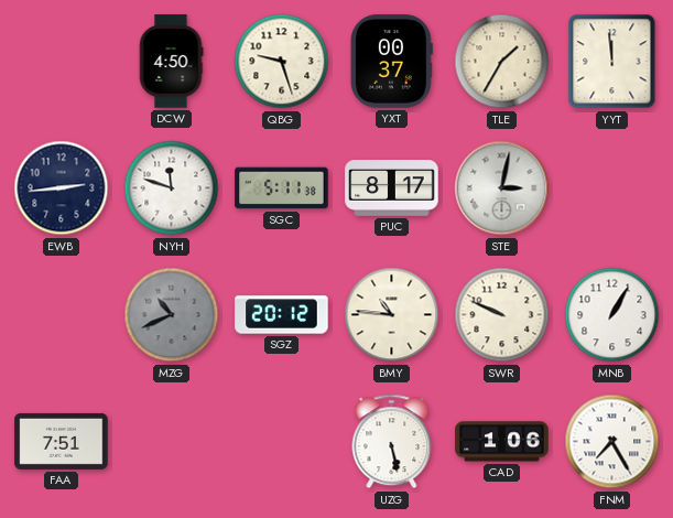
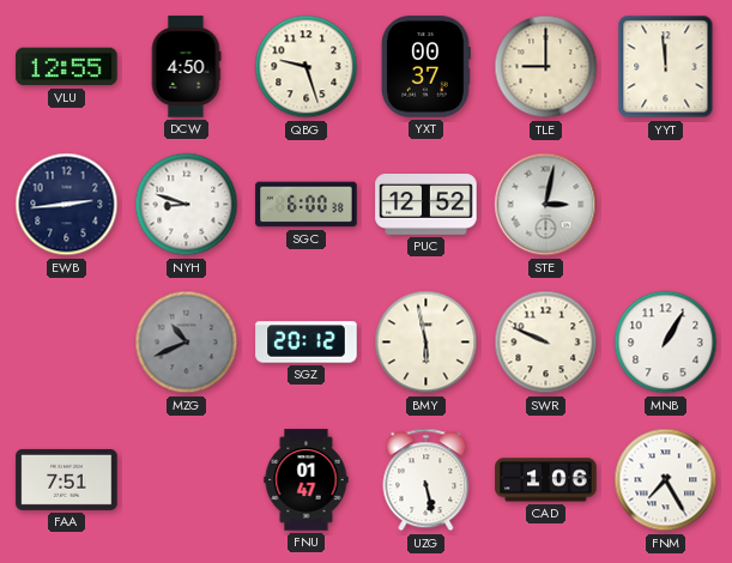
VLU: none -> 12:55 (67, 67)
TLE: 1:35 -> 9:00 (546, 67)
NYH: 11:48 -> 8:48 (187, 205)
SGC: 5:11 -> 6:00 (307, 205)
PUC: 8:17 -> 12:52 (427, 205)
BMY: 10:46 -> 5:58 (427, 343)
FNU: none -> 01:47 (307, 480)
